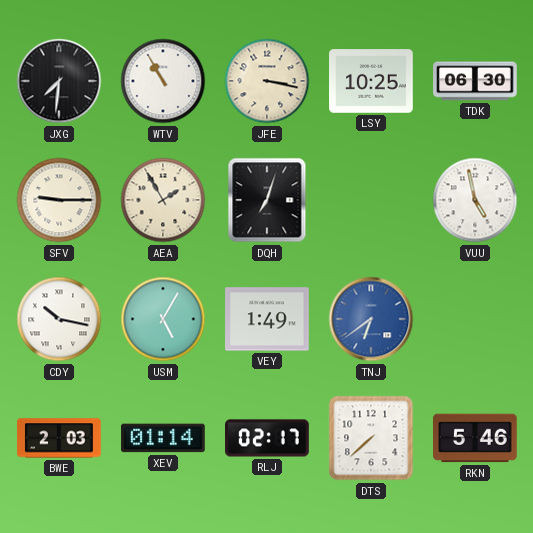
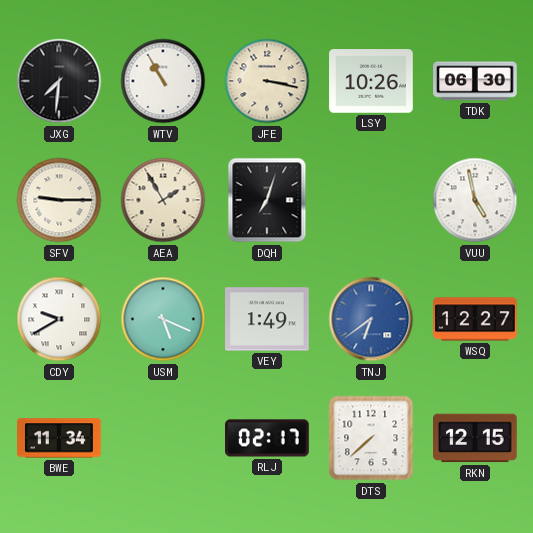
LSY: 10:25 -> 10:26 (371, 81)
CDY: 10:17 -> 9:40 (59, 319)
USM: 5:05 -> 5:19 (163, 319)
WSQ: none -> 12:27 (475, 319)
BWE: 2:03 -> 11:34 (59, 438)
XEV: 01:14 -> none (163, 438)
RKN: 5:46 -> 12:15 (475, 438)
